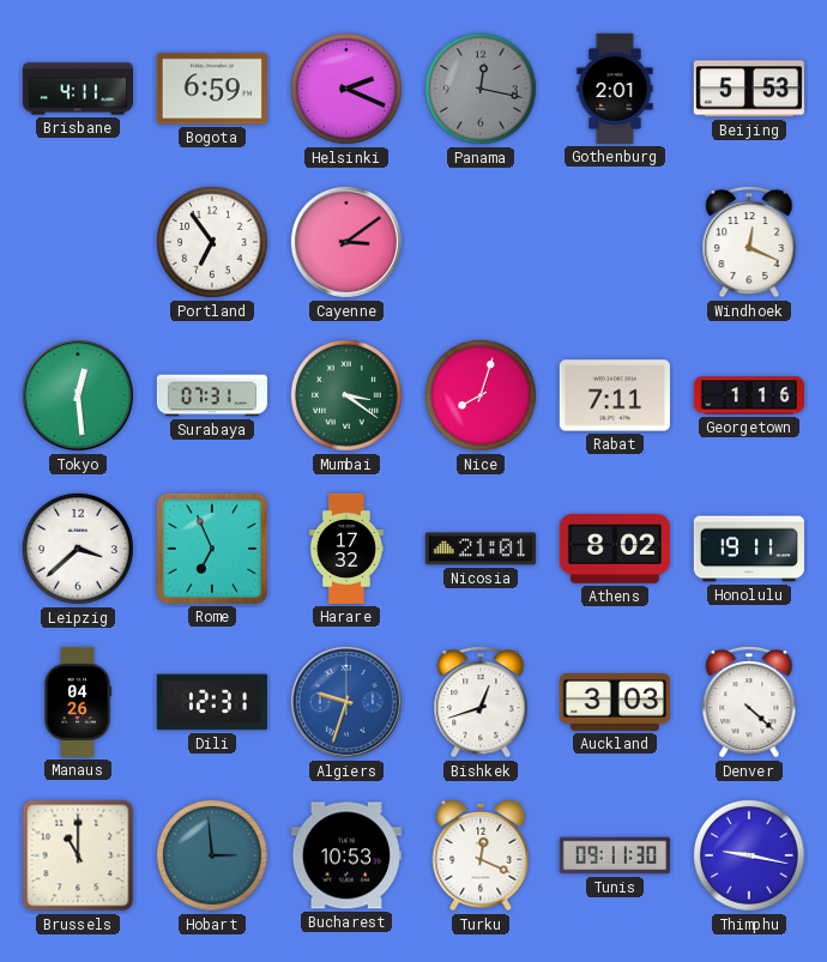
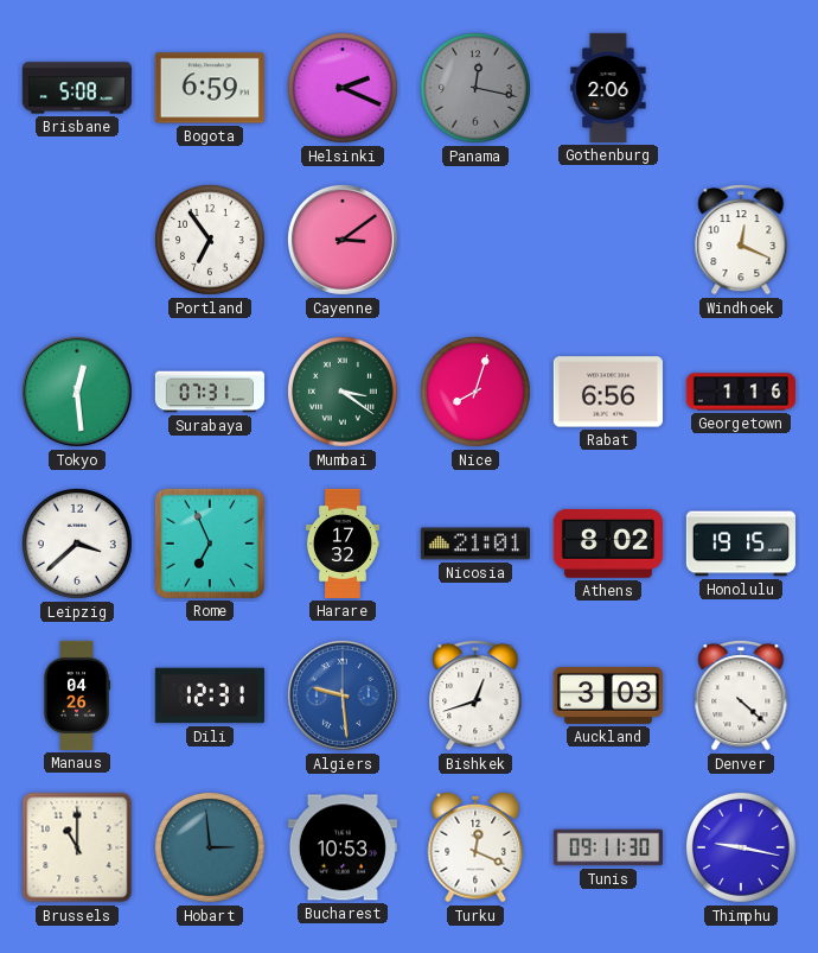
Brisbane: 4:11 -> 5:08 (77, 88)
Gothenburg: 2:01 -> 2:06 (608, 88)
Beijing: 5:53 -> none (749, 89)
Rabat: 7:11 -> 6:56 (608, 392)
Honolulu: 19:11 -> 19:15 (741, 544)
Algiers: 9:33 -> 9:29 (343, 695)
